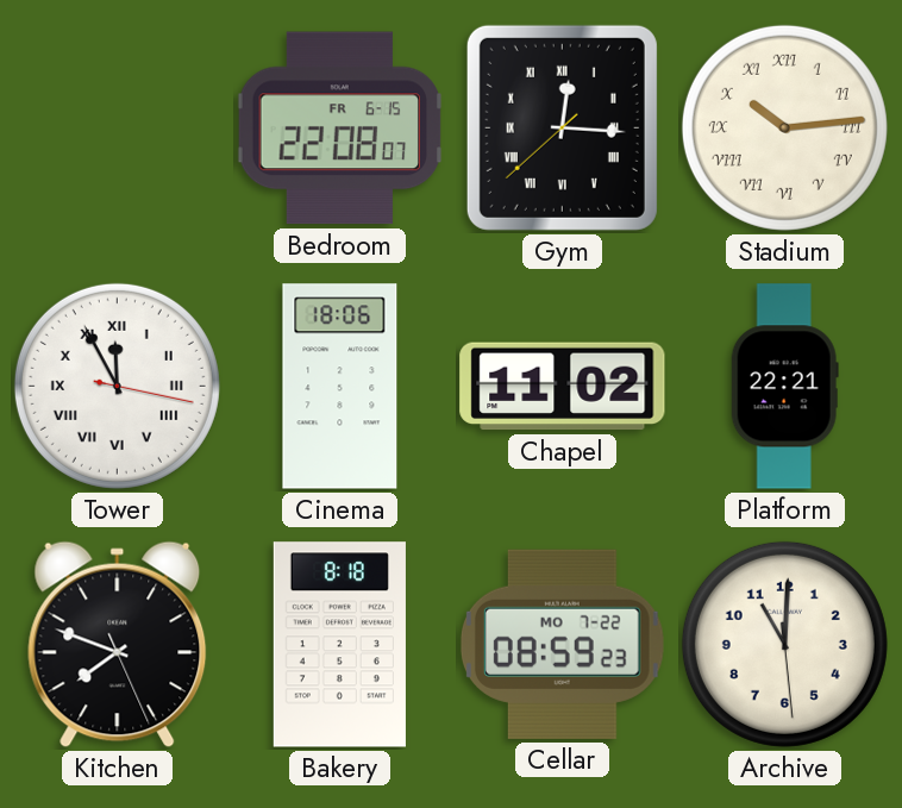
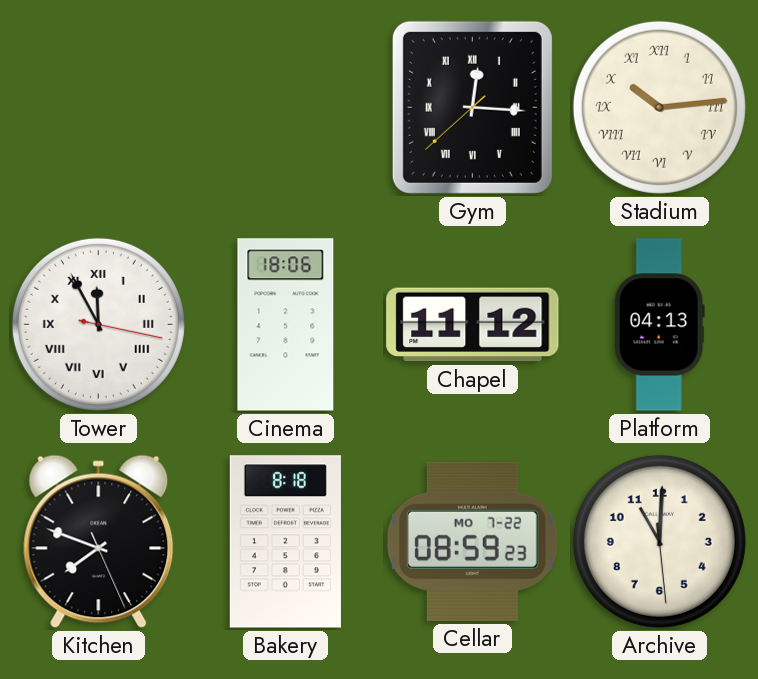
Bedroom: 22:08 -> none (339, 129)
Chapel: 11:02 -> 11:12 (473, 325)
Platform: 22:21 -> 04:13 (659, 325)
